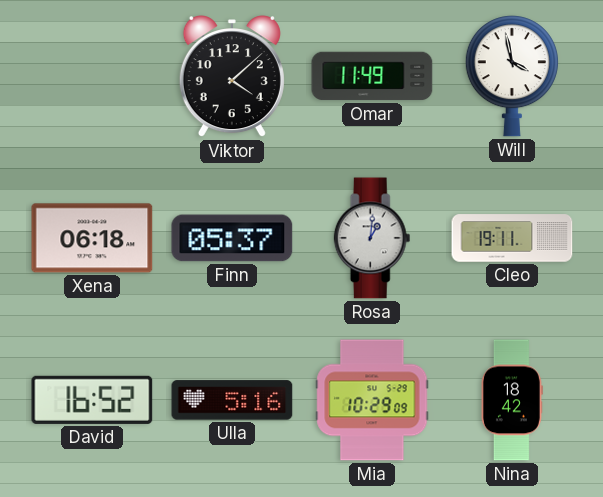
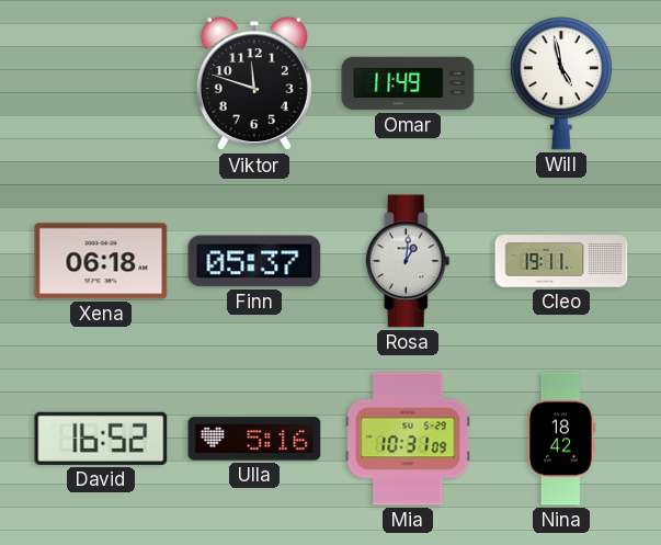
Viktor: 4:08 -> 11:48 (254, 84)
Will: 3:58 -> 4:58 (561, 83)
Mia: 10:29 -> 10:31 (408, 439)
